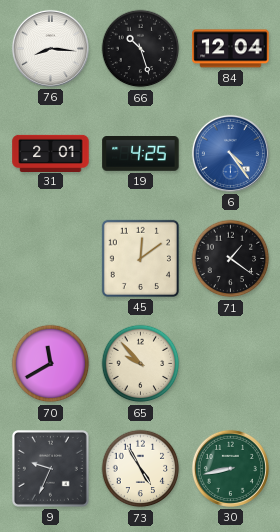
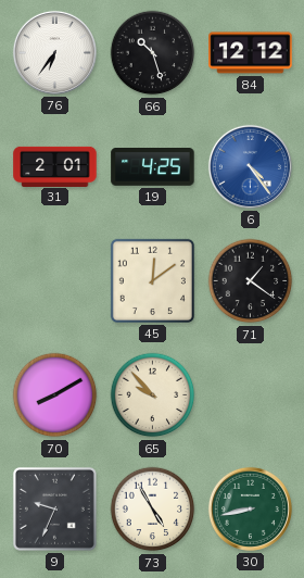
76: 8:16 -> 6:36 (54, 52)
84: 12:04 -> 12:12 (251, 53)
70: 11:40 -> 8:10 (55, 395)
